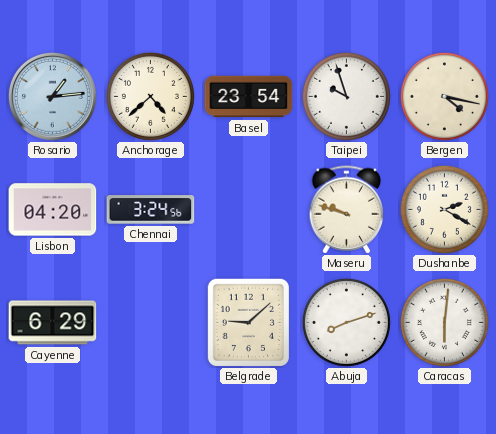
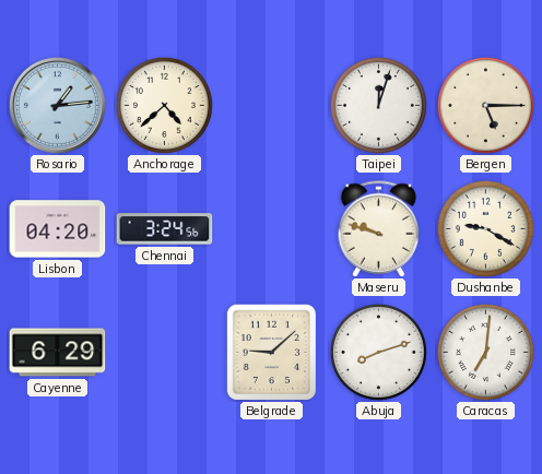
Basel: 23:54 -> none (249, 97)
Taipei: 9:57 -> 12:03 (378, 105)
Bergen: 4:17 -> 5:15 (485, 105)
Dushanbe: 2:20 -> 9:20 (485, 228)
Caracas: 6:01 -> 7:01 (485, 352)
